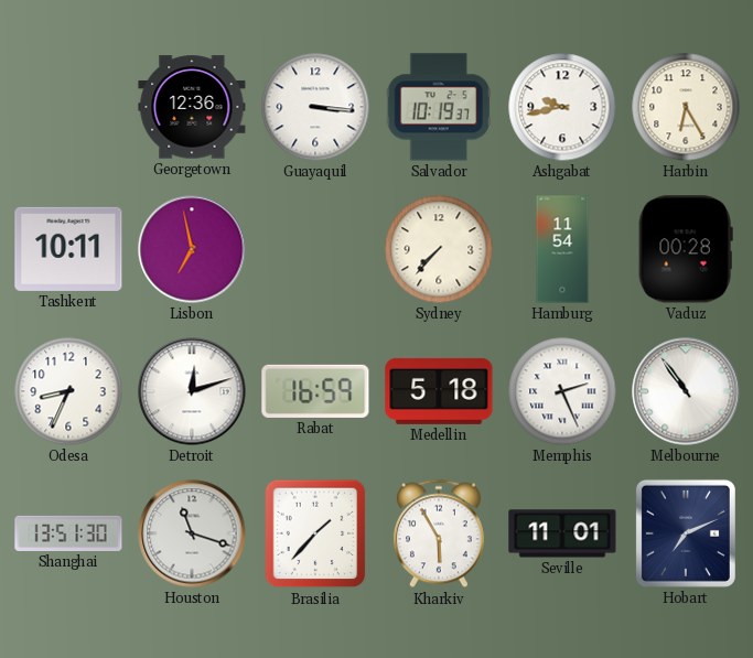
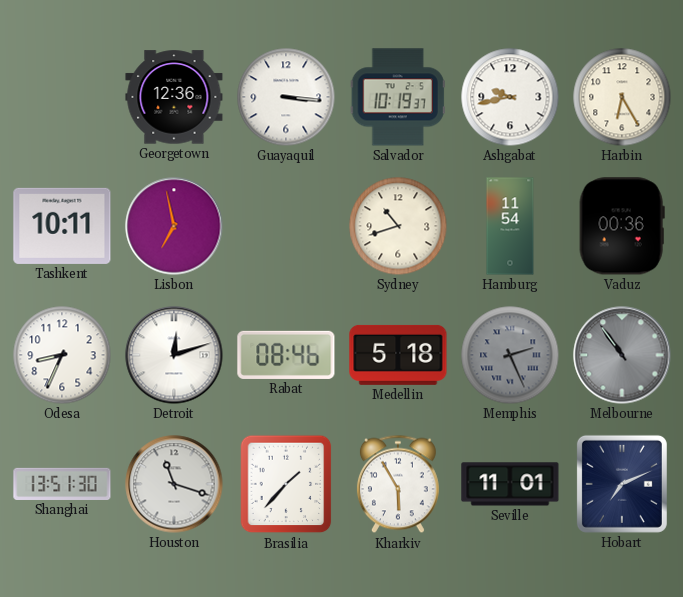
Sydney: 7:37 -> 10:42 (398, 226)
Vaduz: 00:28 -> 00:36 (622, 226)
Rabat: 16:59 -> 08:46 (286, 355)
Memphis dial: white -> grey (510, 355)
Melbourne dial: white -> grey (622, 355)
